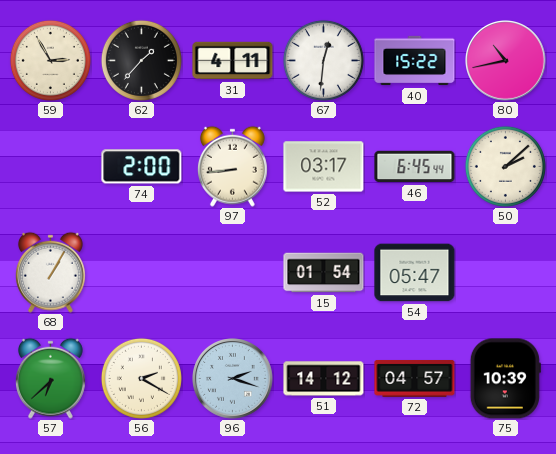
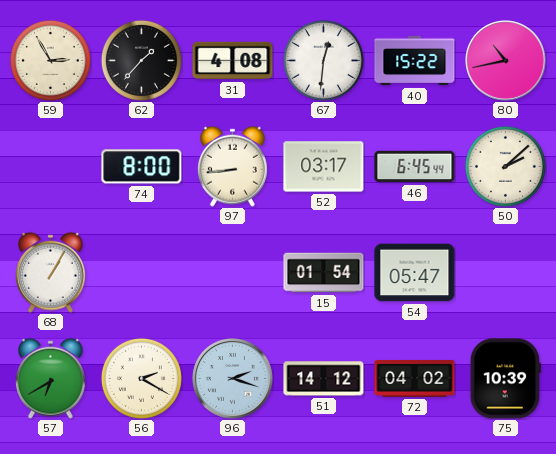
31: 4:11 -> 4:08 (233, 61)
74: 2:00 -> 8:00 (142, 167)
57: 6:38 -> 6:40 (50, 378)
72: 04:57 -> 04:02 (415, 378)
